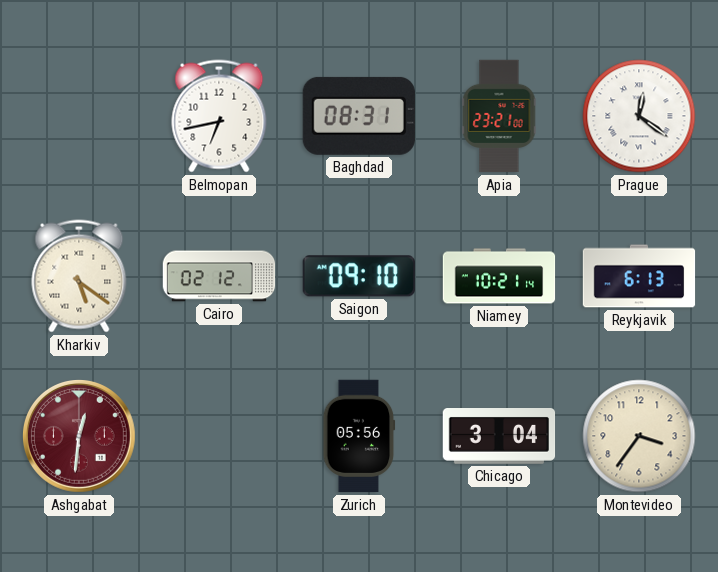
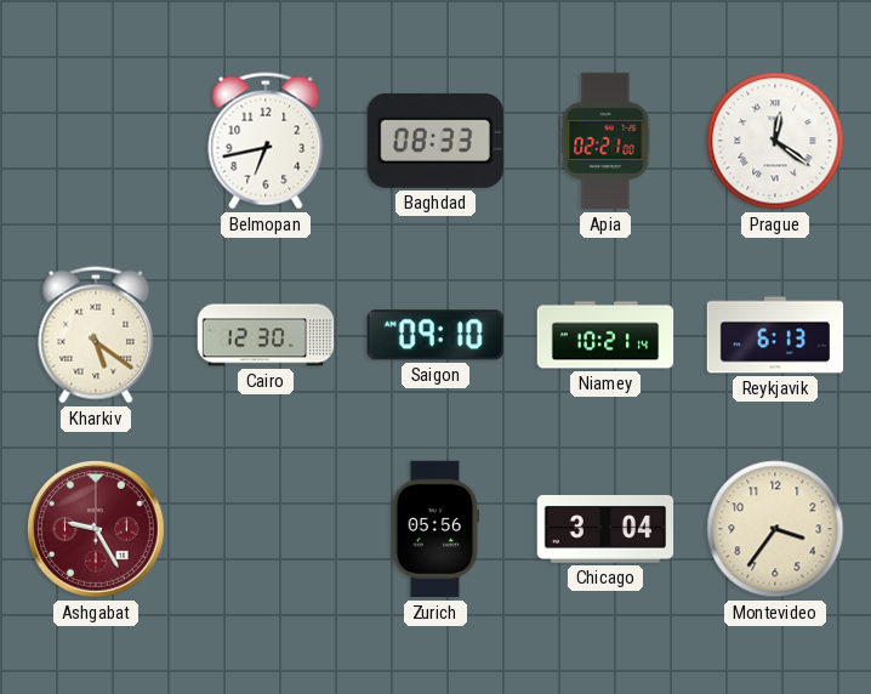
Baghdad: 08:31 -> 08:33 (435, 141)
Apia: 23:21 -> 02:21 (605, 141)
Cairo: 02:12 -> 12:30 (266, 335)
Ashgabat: 12:31 -> 9:25 (97, 530)
